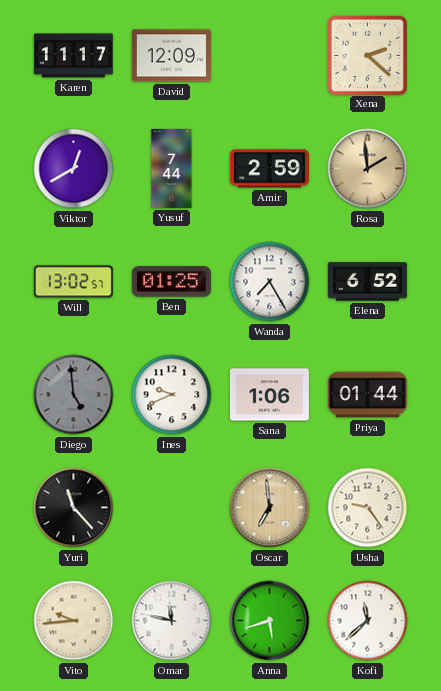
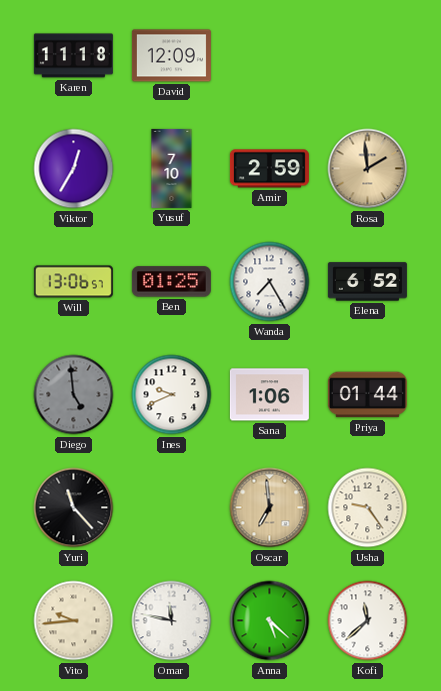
Karen: 11:17 -> 11:18 (73, 56)
Xena: 2:22 -> none (367, 55)
Viktor: 12:40 -> 12:35 (74, 169)
Yusuf: 7:44 -> 7:10 (172, 168)
Will: 13:02 -> 13:06 (73, 282)
Anna: 5:42 -> 5:22 (270, 621)
